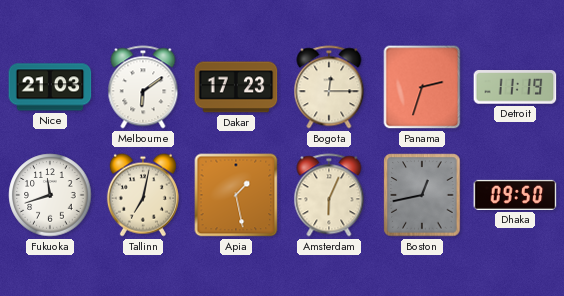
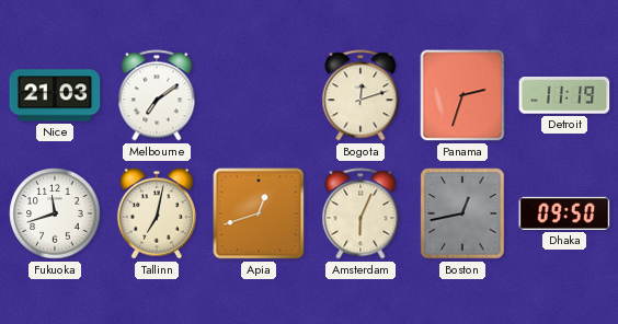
Melbourne: 6:09 -> 7:09 (157, 95)
Dakar: 17:23 -> none (236, 87)
Bogota: 12:15 -> 12:12 (360, 95)
Apia: 1:28 -> 12:42 (259, 213)
